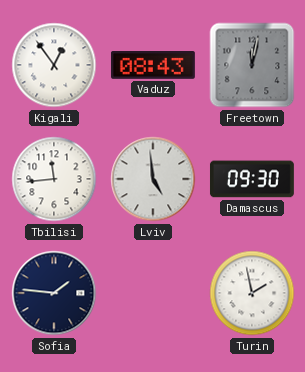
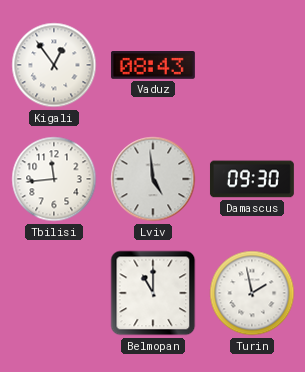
Freetown: 12:02 -> none (252, 65)
Sofia: 1:46 -> none (54, 293)
Belmopan: none -> 11:00 (153, 293)
